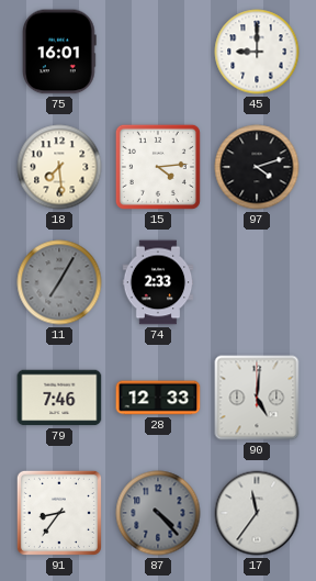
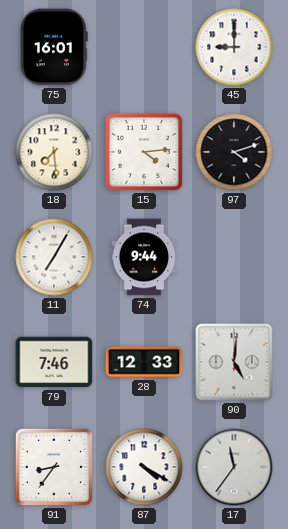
11 dial: grey -> white (54, 257)
74: 2:33 -> 9:44 (144, 257)
87: 4:23 -> 4:20 (144, 467)
87 dial: grey -> white (144, 467)
